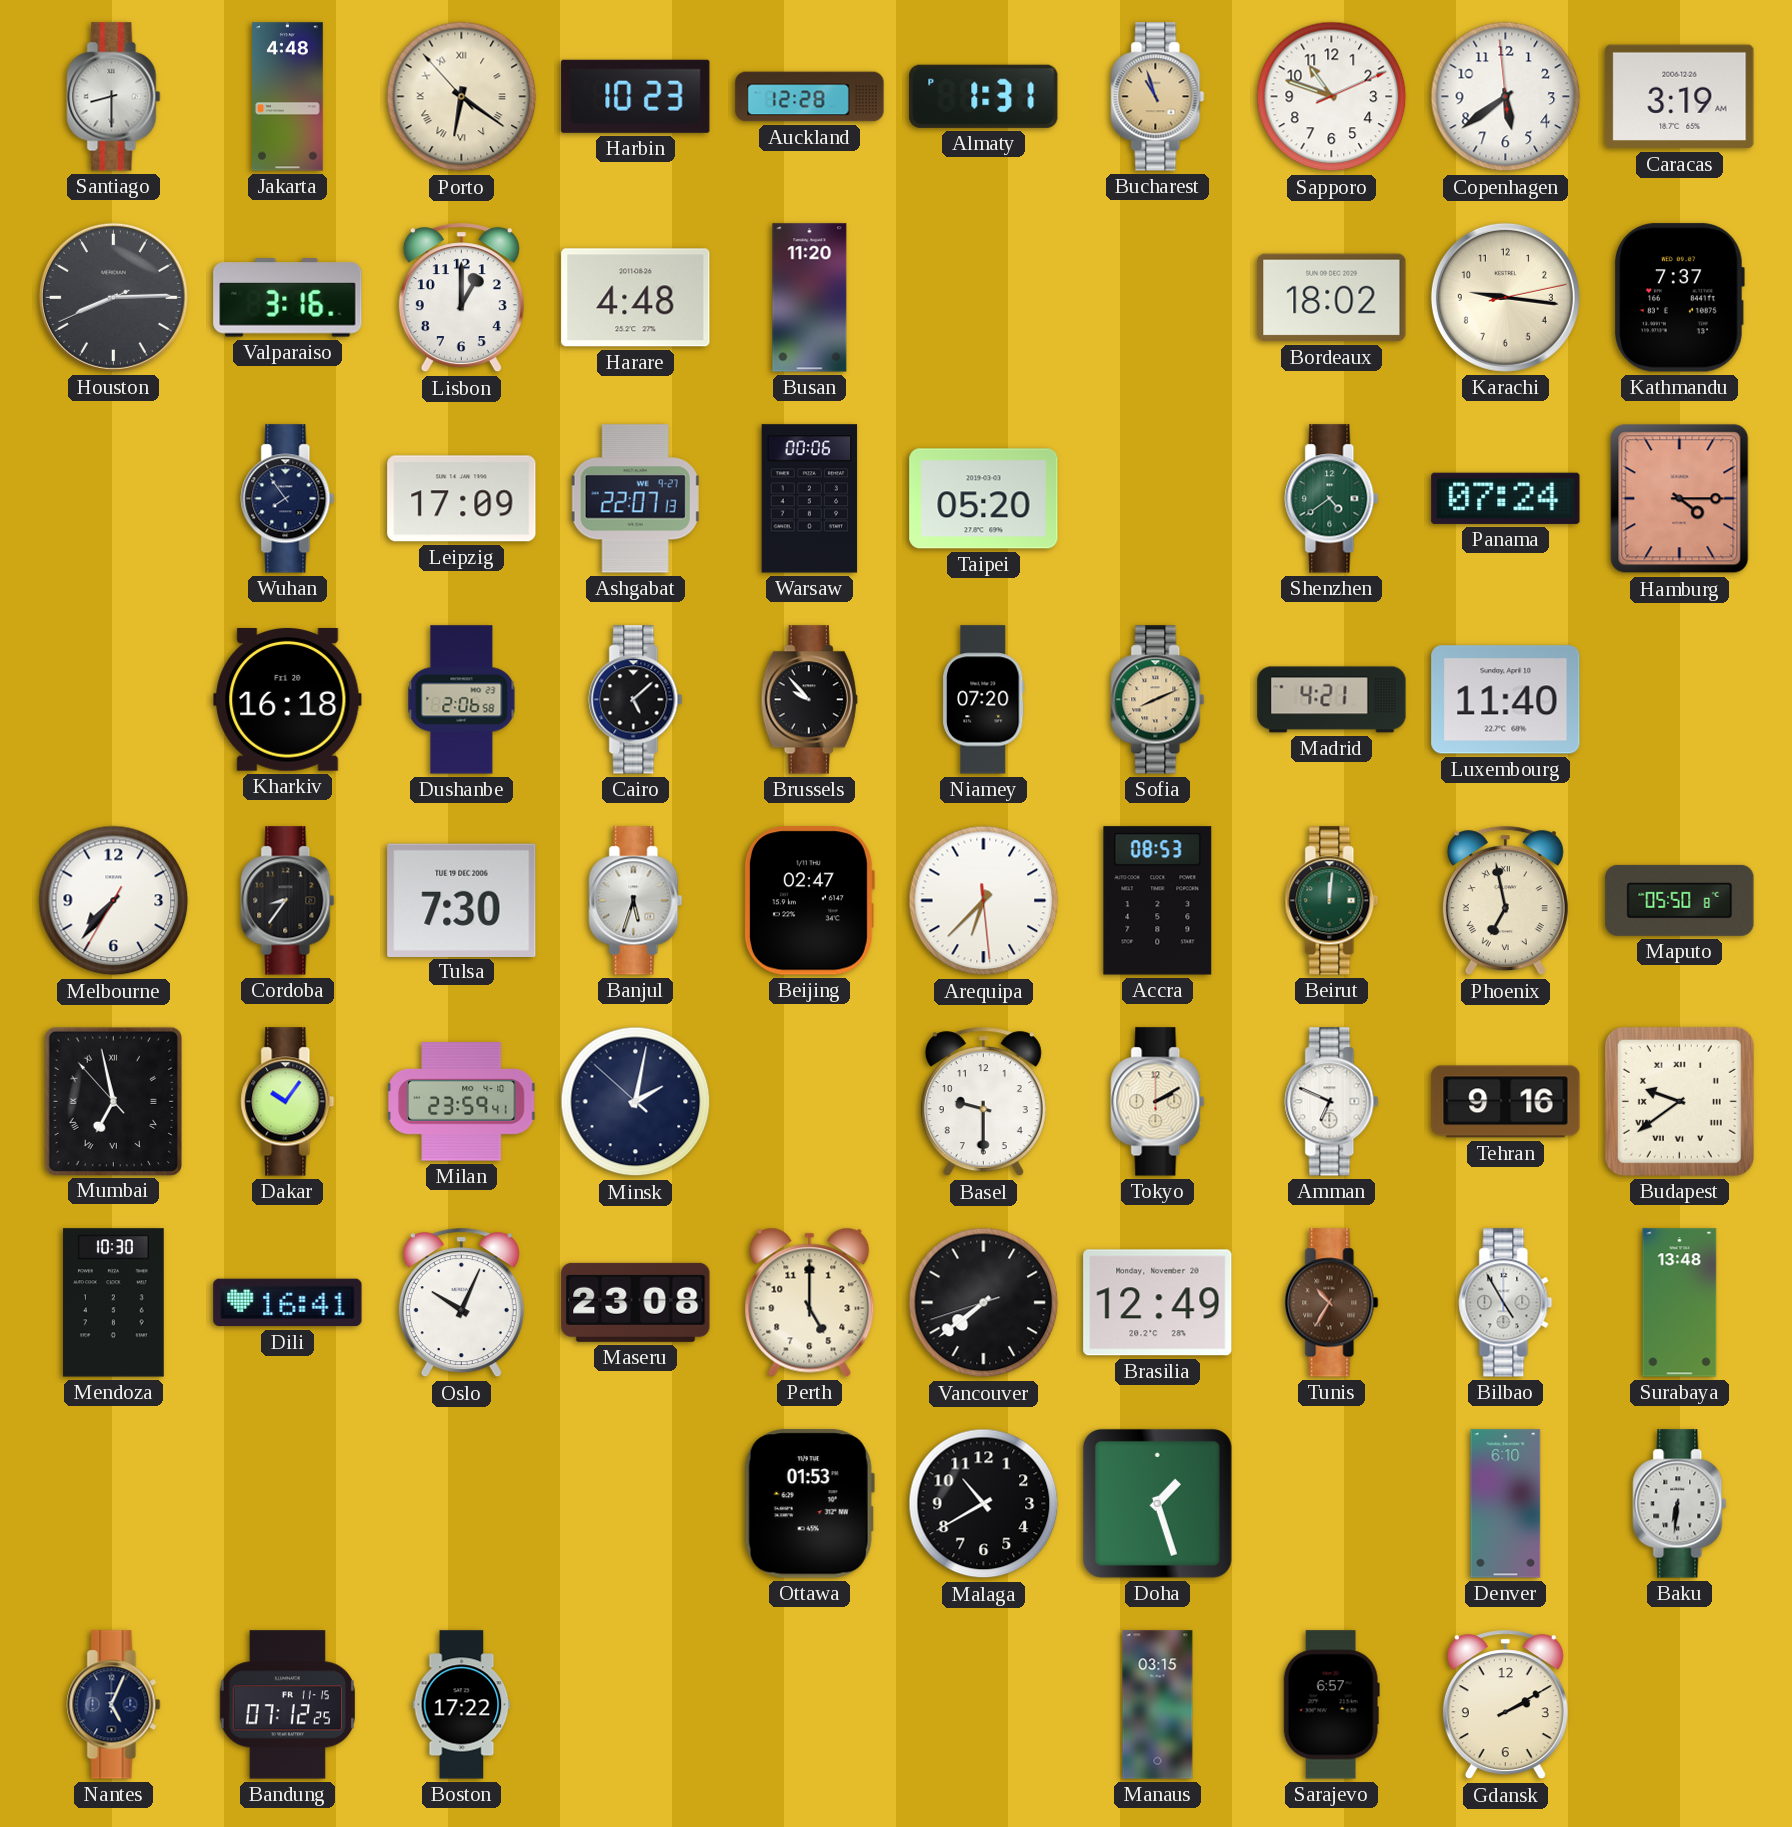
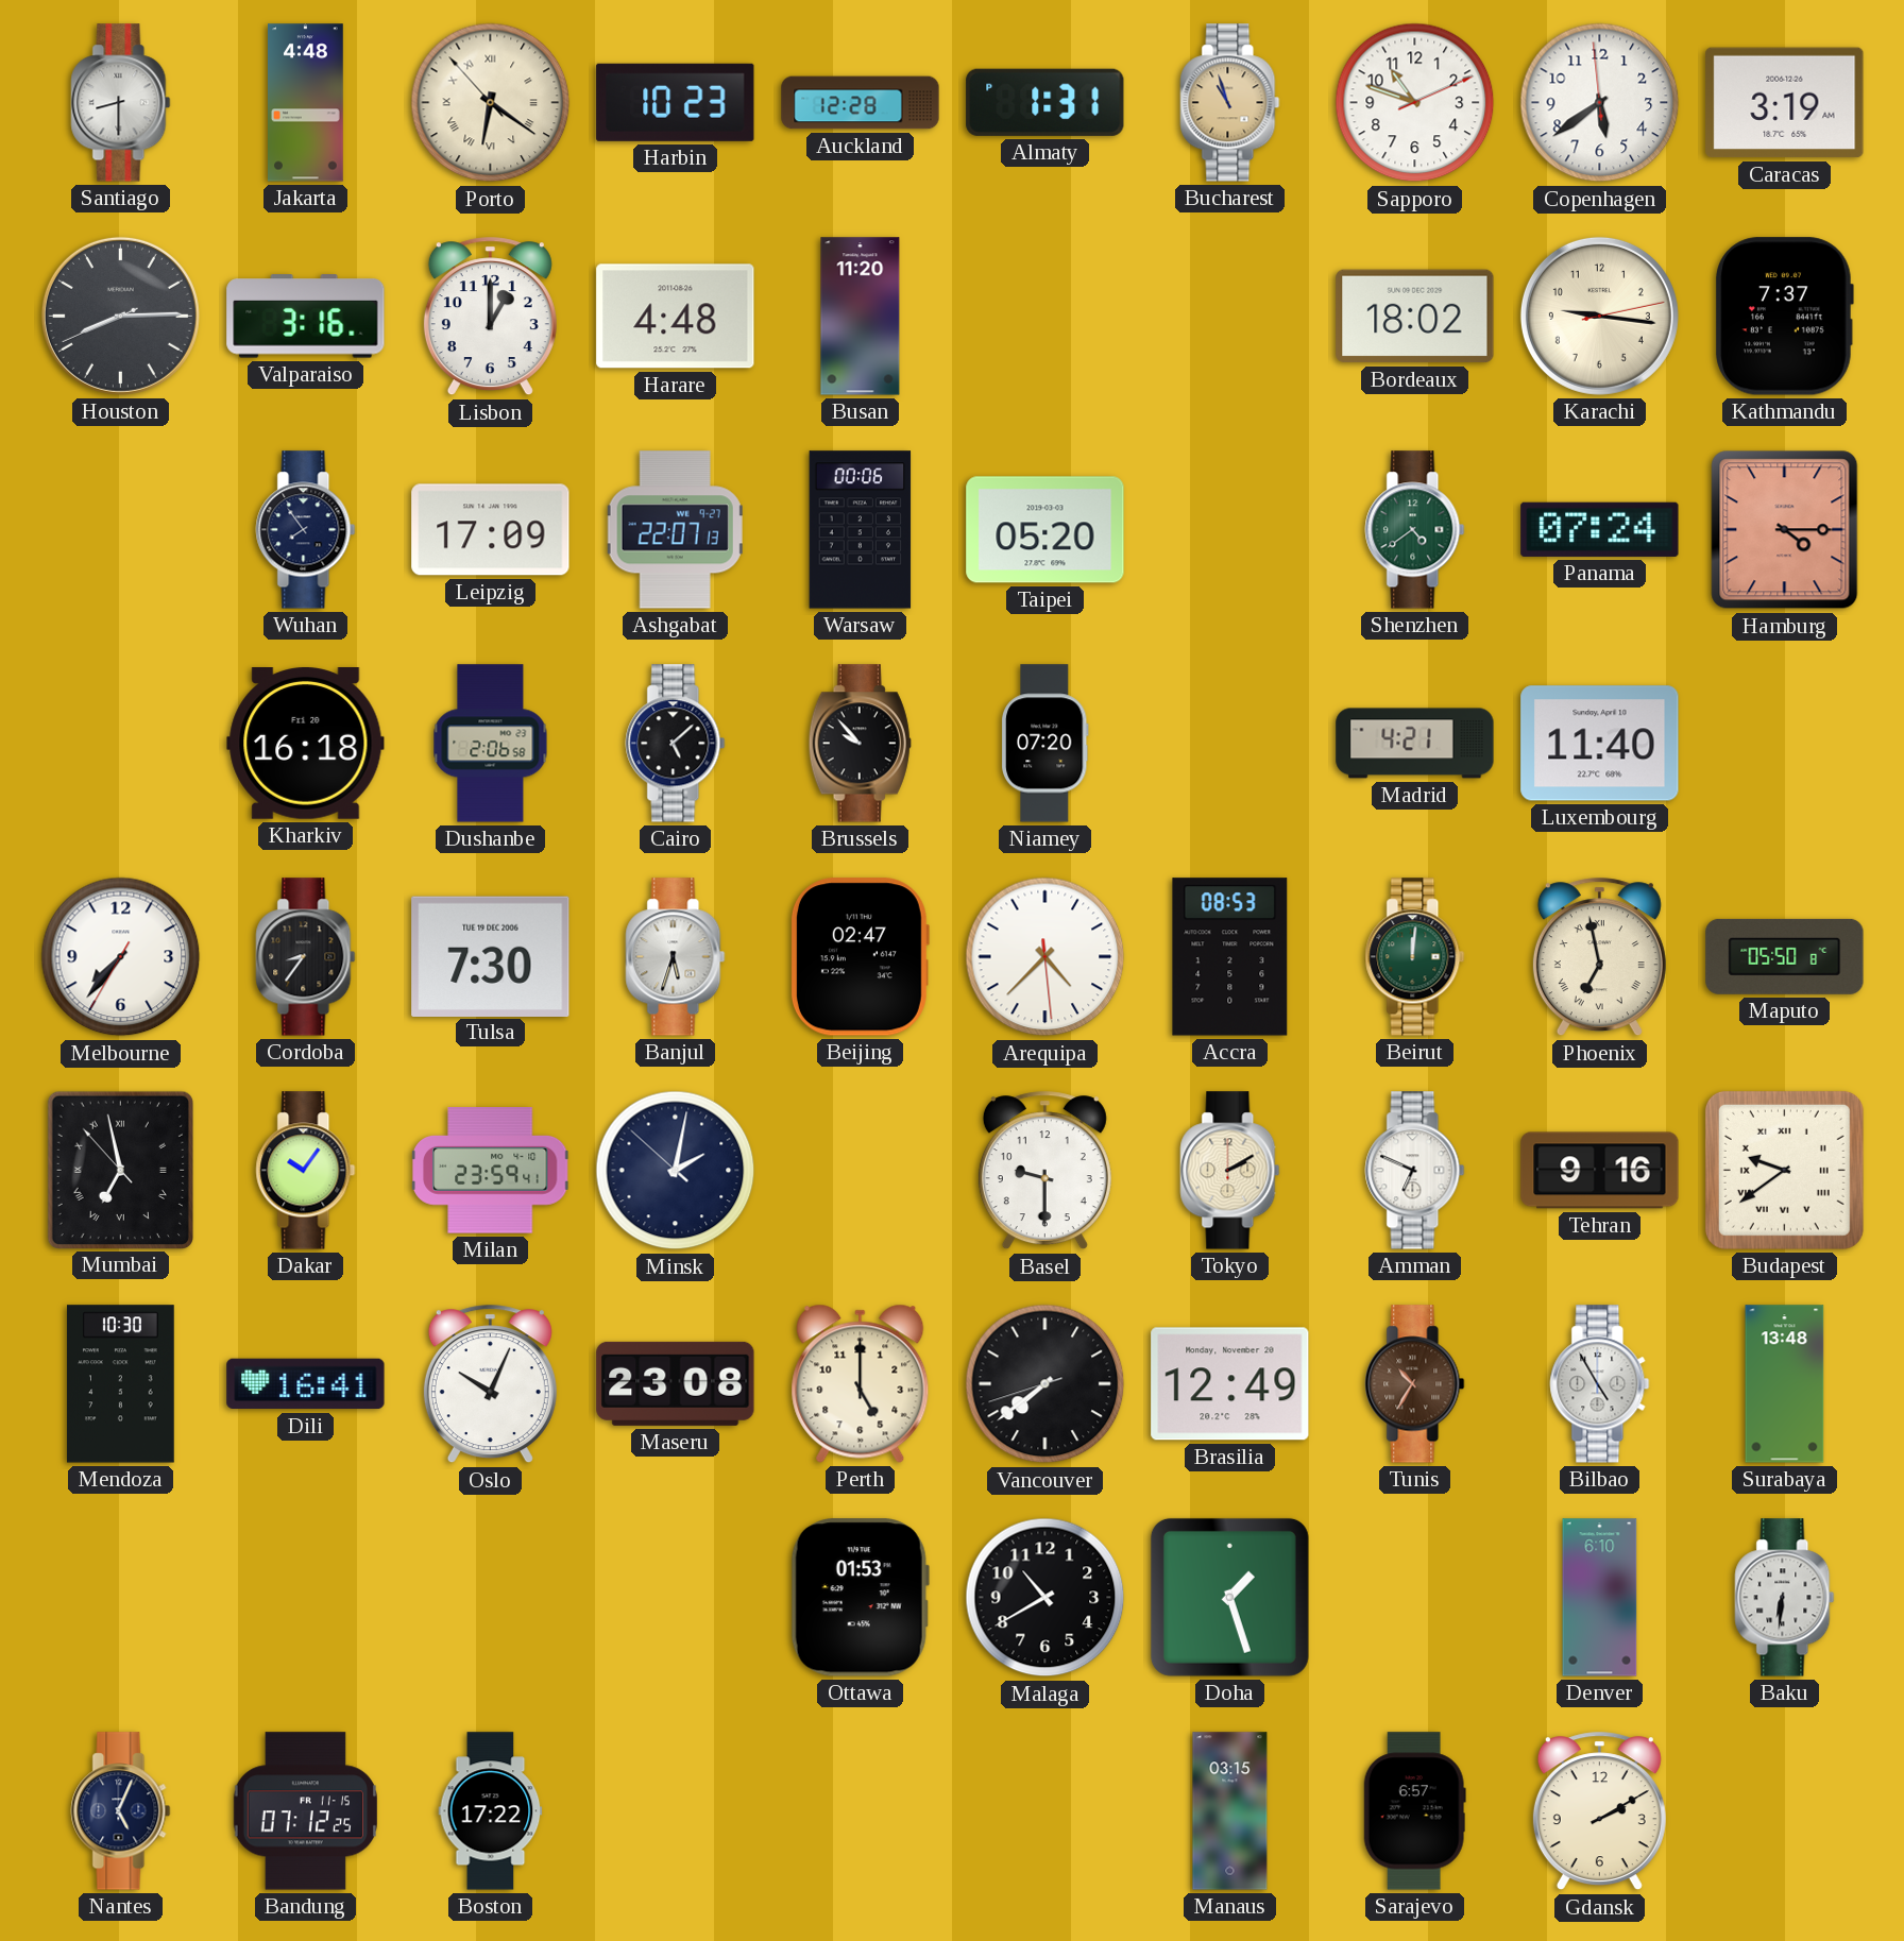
Sofia: 8:11 -> none (1158, 700)
Arequipa: 6:37 -> 4:37 (1045, 957)
